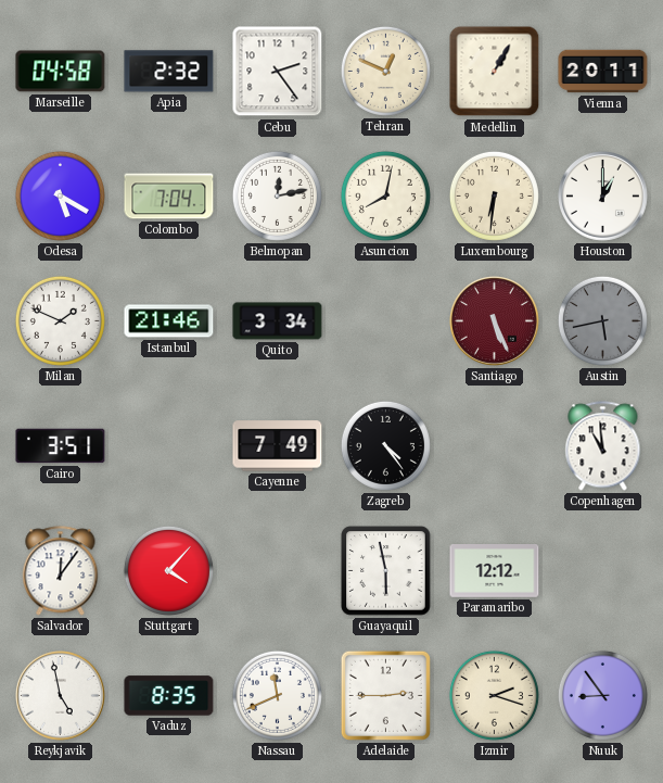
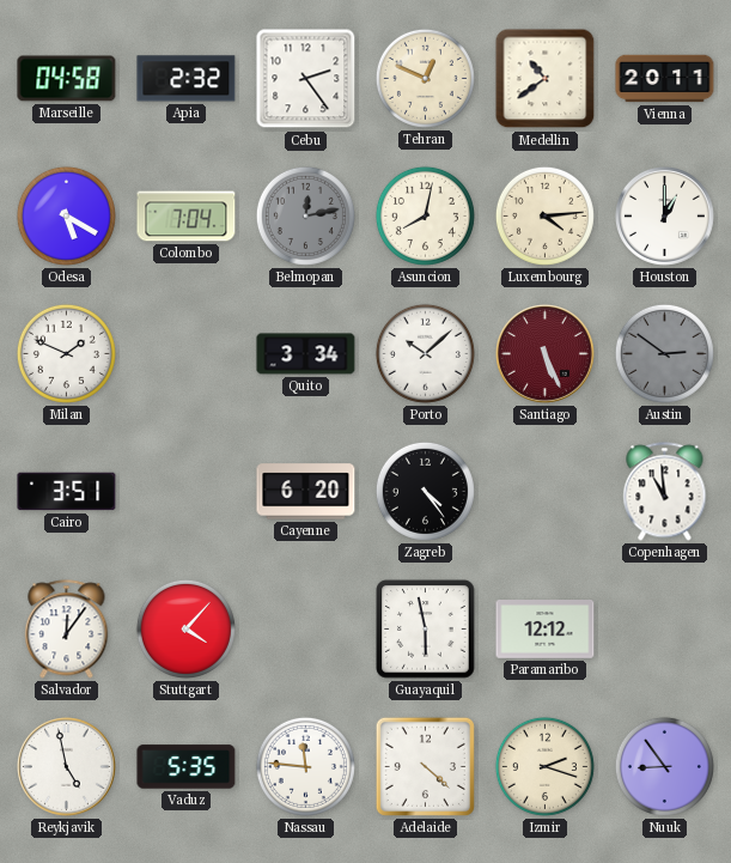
Medellin: 1:05 -> 10:39 (546, 79)
Belmopan dial: white -> grey (305, 215)
Luxembourg: 6:31 -> 4:14 (544, 215)
Istanbul: 21:46 -> none (169, 321)
Porto: none -> 10:08 (425, 353)
Austin: 5:43 -> 2:51 (664, 353)
Cayenne: 7:49 -> 6:20 (306, 492)
Vaduz: 8:35 -> 5:35 (187, 767)
Nassau: 11:41 -> 11:46 (305, 766)
Adelaide: 2:45 -> 4:22 (425, 766)
